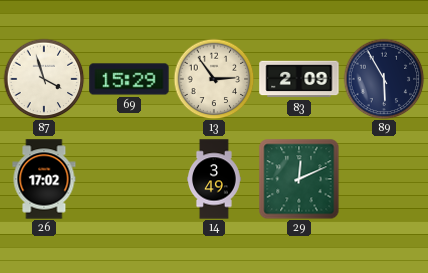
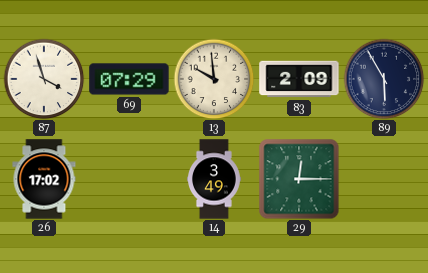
69: 15:29 -> 07:29 (129, 79)
13: 2:54 -> 9:59 (214, 79)
29: 12:11 -> 12:15 (299, 179)
